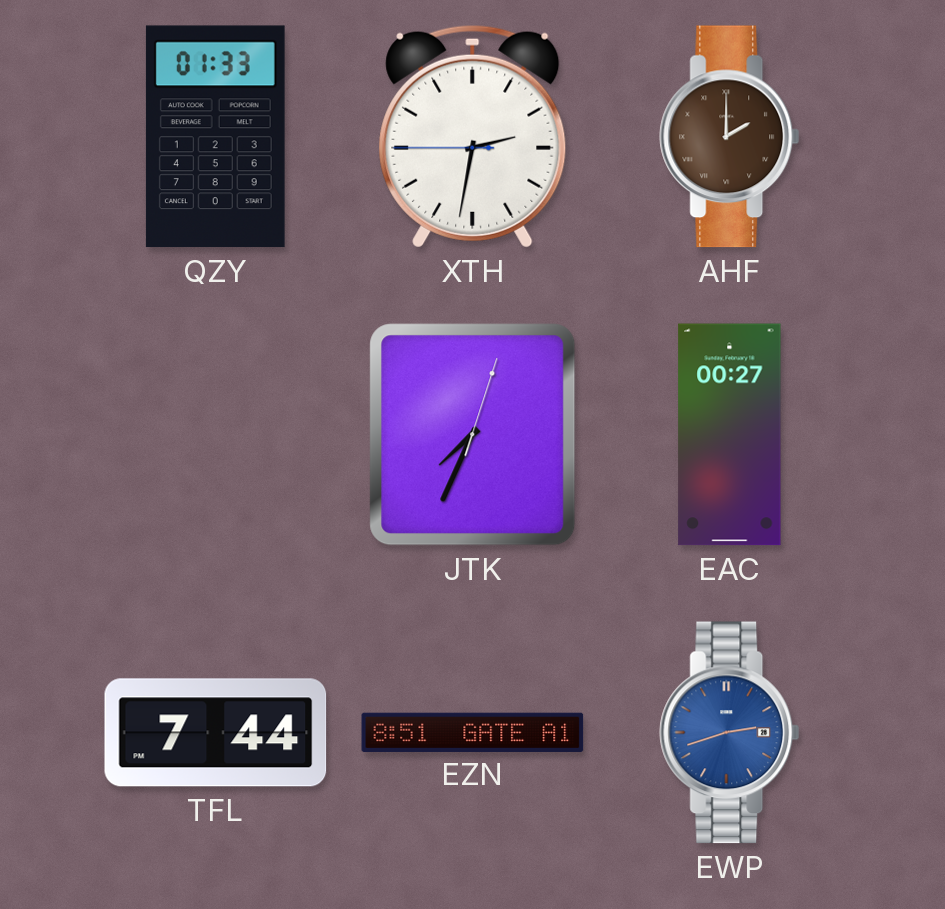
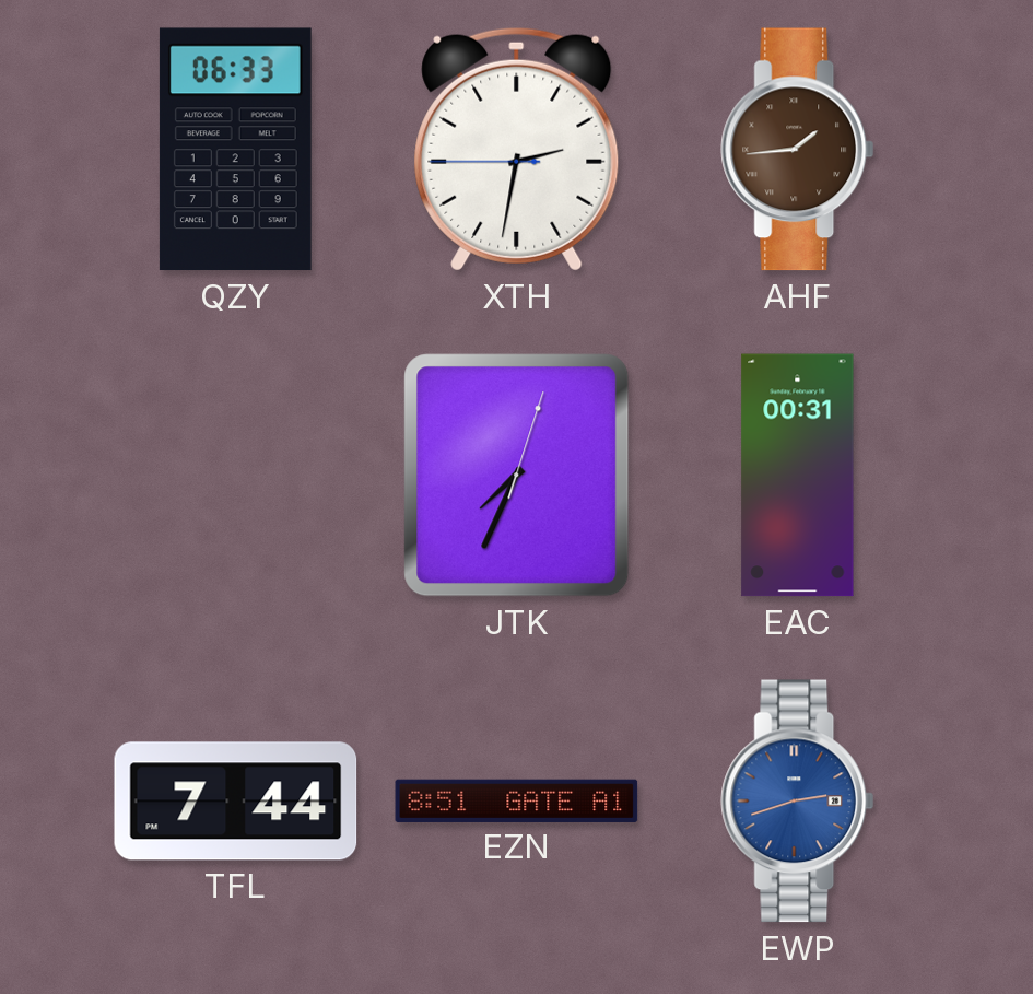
QZY: 01:33 -> 06:33 (235, 150)
AHF: 2:00 -> 1:44 (798, 150)
EAC: 00:27 -> 00:31 (798, 476)
